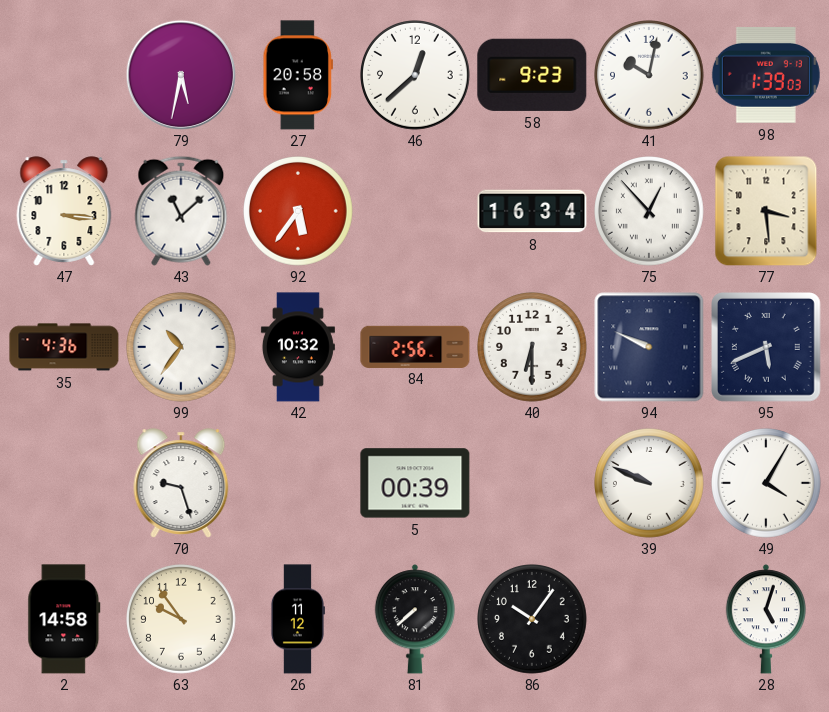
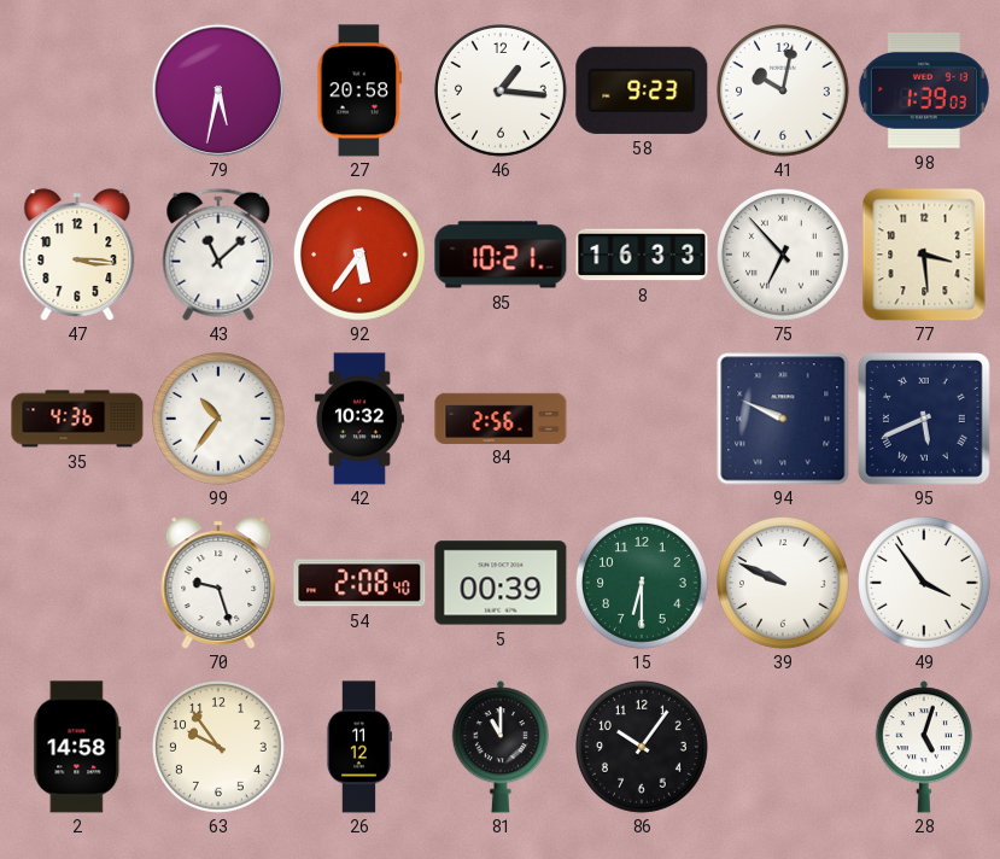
46: 12:38 -> 1:16 (502, 92)
85: none -> 10:21 (501, 255)
8: 16:34 -> 16:33 (642, 255)
75: 12:53 -> 6:53 (784, 256)
40: 6:30 -> none (533, 348)
54: none -> 2:08 (359, 583)
15: none -> 6:30 (643, 584)
49: 4:05 -> 3:54 (925, 584)
81: 7:38 -> 11:00 (499, 747)
